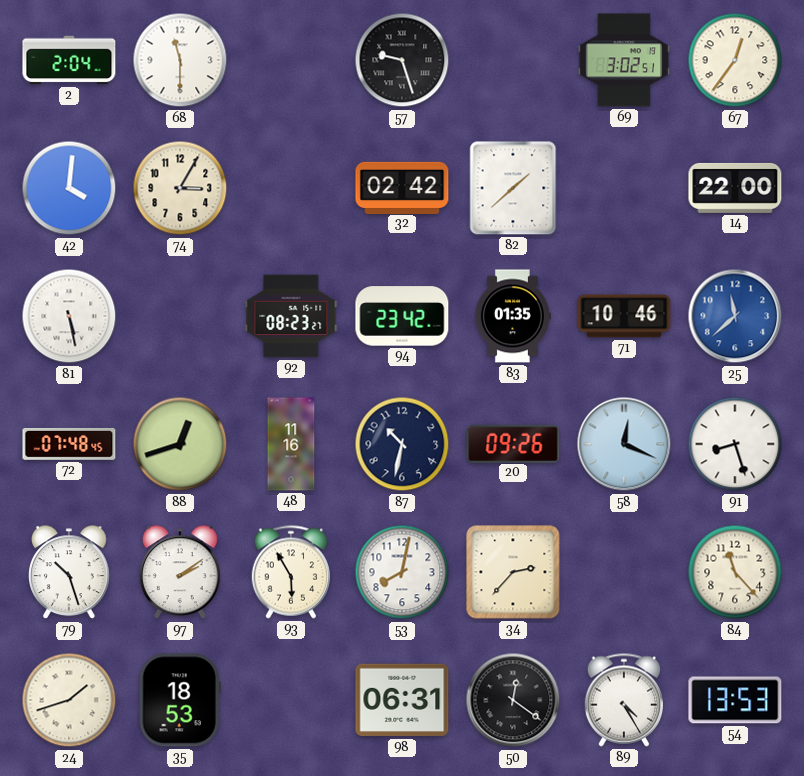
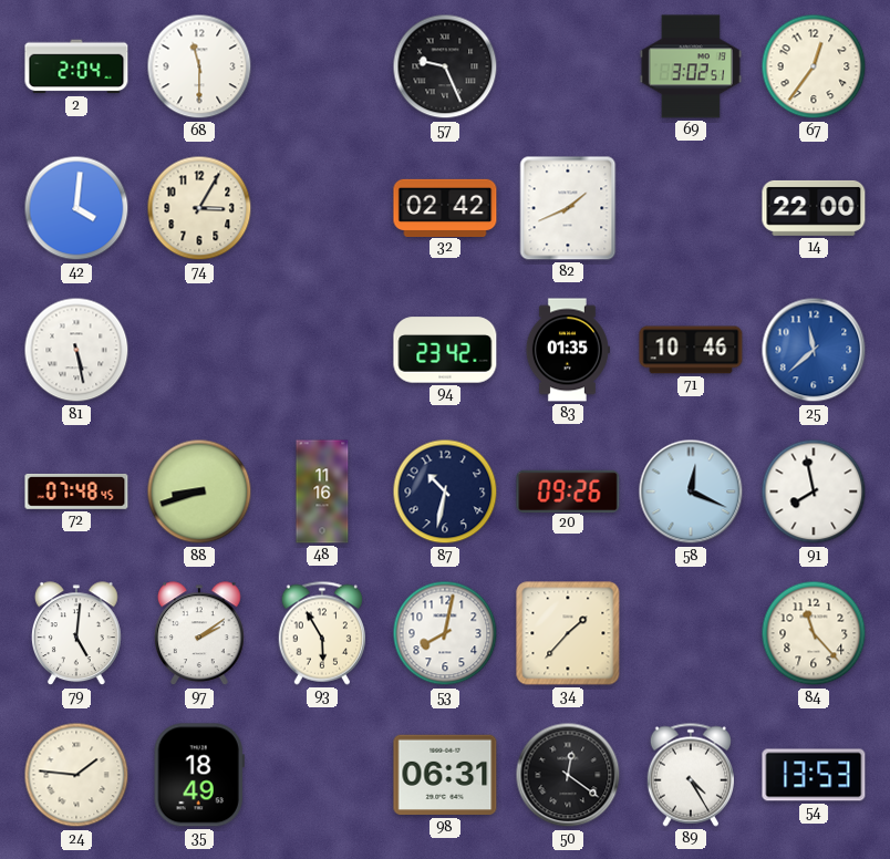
57: 9:27 -> 9:26 (445, 66)
82: 1:38 -> 1:41 (568, 208)
92: 08:23 -> none (291, 316)
88: 12:42 -> 8:42 (199, 491)
91: 8:27 -> 7:58 (814, 491)
79: 10:27 -> 5:01 (77, 634)
34: 2:37 -> 1:37 (568, 633)
24: 1:42 -> 1:46 (76, 775)
35: 18:53 -> 18:49 (199, 775)
